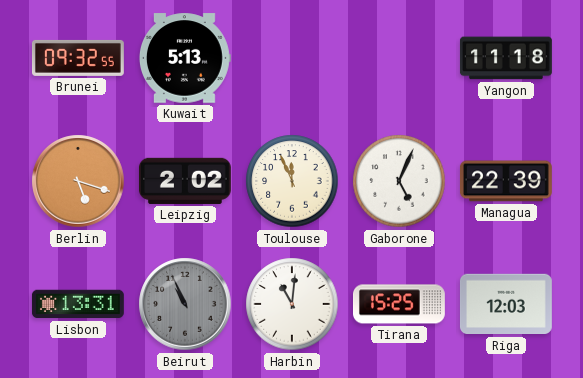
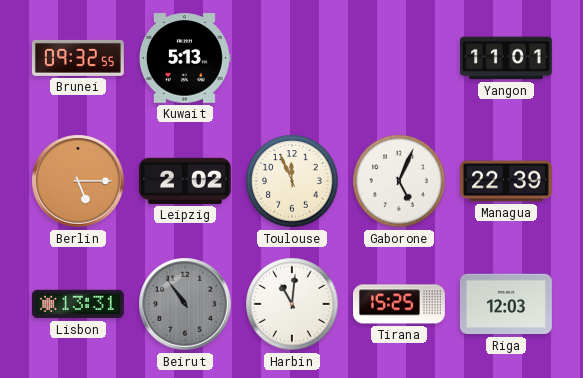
Yangon: 11:18 -> 11:01 (506, 58)
Berlin: 5:18 -> 5:15 (78, 181)
Beirut: 10:56 -> 10:54 (185, 304)
